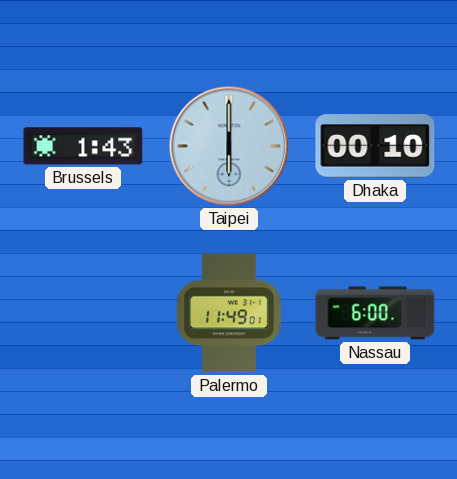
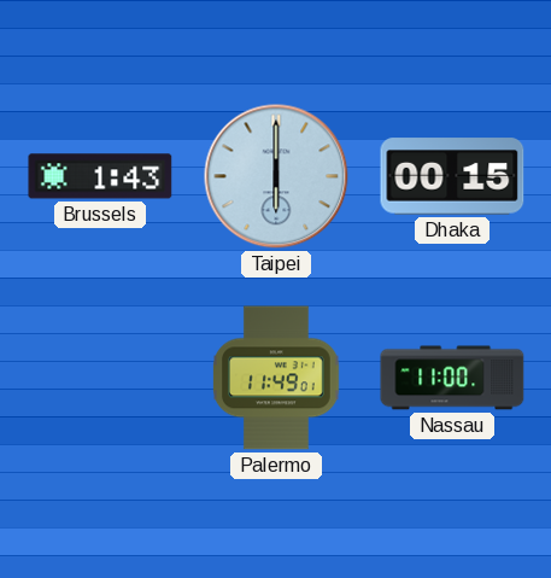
Dhaka: 00:10 -> 00:15 (452, 176)
Nassau: 6:00 -> 11:00 (452, 378)
